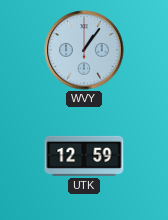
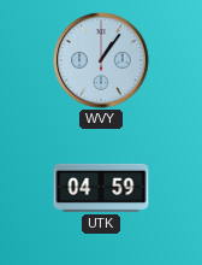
UTK: 12:59 -> 04:59 (101, 188)
